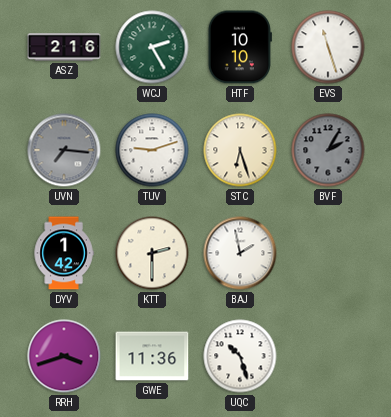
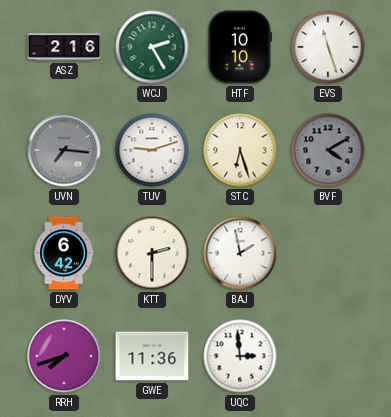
BVF: 2:05 -> 4:10 (328, 150)
DYV: 1:42 -> 6:42 (64, 253)
RRH: 3:42 -> 7:42 (64, 356)
UQC: 10:27 -> 2:59 (240, 356)
